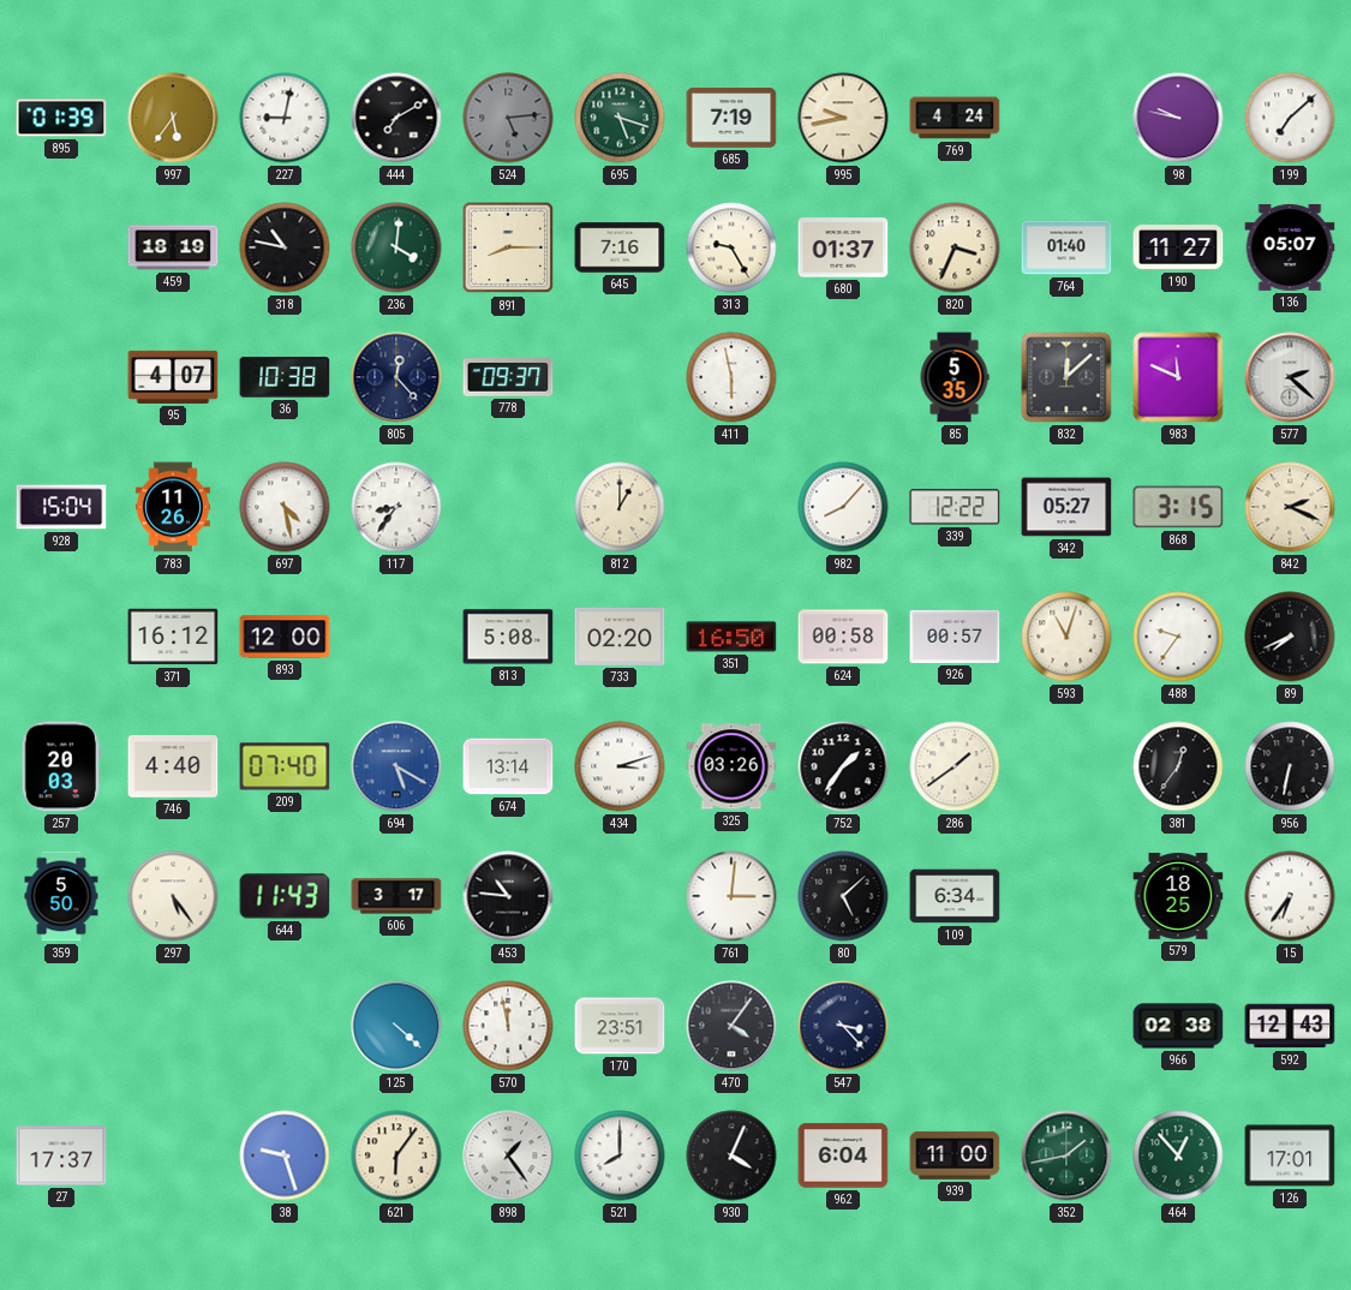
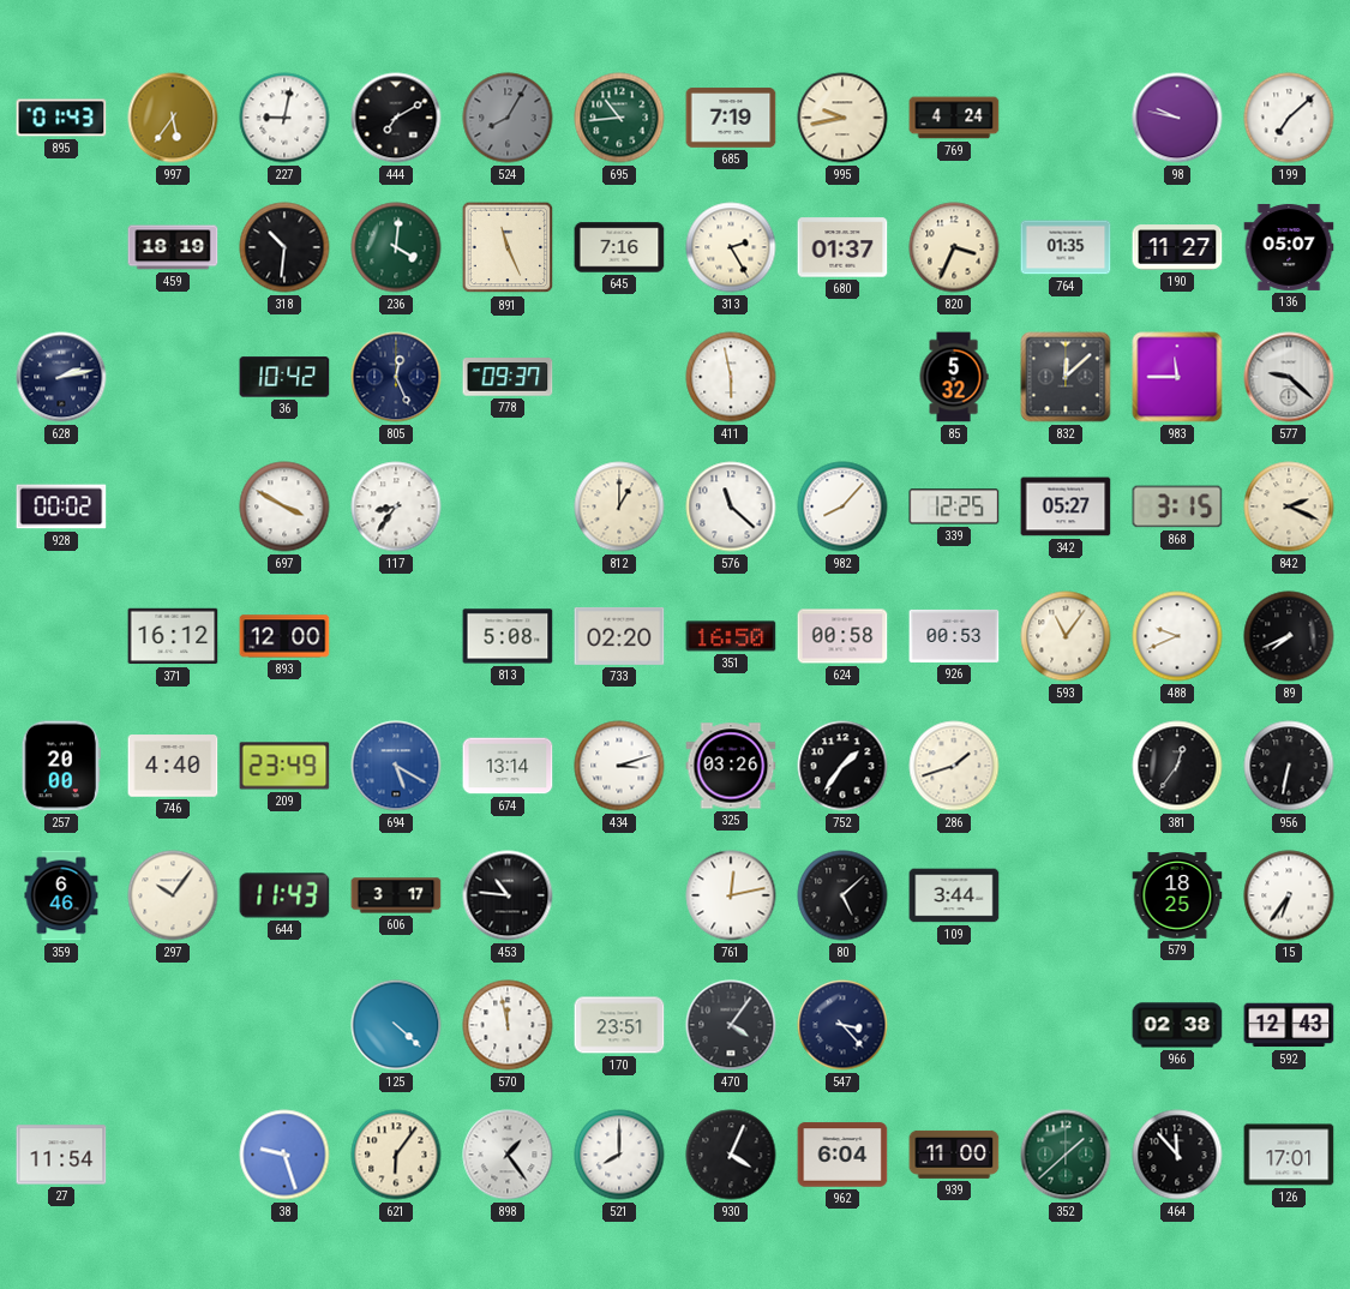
895: 01:39 -> 01:43 (61, 118)
524: 5:14 -> 8:05 (508, 118)
695: 5:18 -> 10:44 (619, 118)
318: 10:47 -> 10:31 (284, 247)
891: 8:15 -> 11:26 (508, 247)
313: 9:25 -> 2:25 (731, 247)
764: 01:40 -> 01:35 (1066, 247)
628: none -> 2:13 (61, 377)
95: 4:07 -> none (173, 377)
36: 10:38 -> 10:42 (284, 377)
805: 12:23 -> 12:26 (396, 377)
85: 5:35 -> 5:32 (954, 377)
983: 11:49 -> 11:45 (1177, 377)
577: 2:22 -> 9:22 (1289, 377)
928: 15:04 -> 00:02 (61, 506)
783: 11:26 -> none (173, 507)
697: 4:28 -> 3:50 (284, 506)
576: none -> 11:22 (731, 506)
339: 12:22 -> 12:25 (954, 506)
926: 00:57 -> 00:53 (954, 636)
593: 11:03 -> 11:06 (1066, 636)
488: 9:36 -> 9:41 (1177, 636)
257: 20:03 -> 20:00 (61, 766)
209: 07:40 -> 23:49 (284, 766)
286: 1:39 -> 1:42 (954, 766)
359: 5:50 -> 6:46 (61, 895)
297: 5:24 -> 10:06 (173, 895)
761: 3:01 -> 12:13 (731, 895)
109: 6:34 -> 3:44 (954, 895)
27: 17:37 -> 11:54 (61, 1155)
352: 1:43 -> 1:38 (1066, 1155)
464: 12:53 -> 11:53 (1177, 1155)
464 dial: green -> black (1177, 1155)
